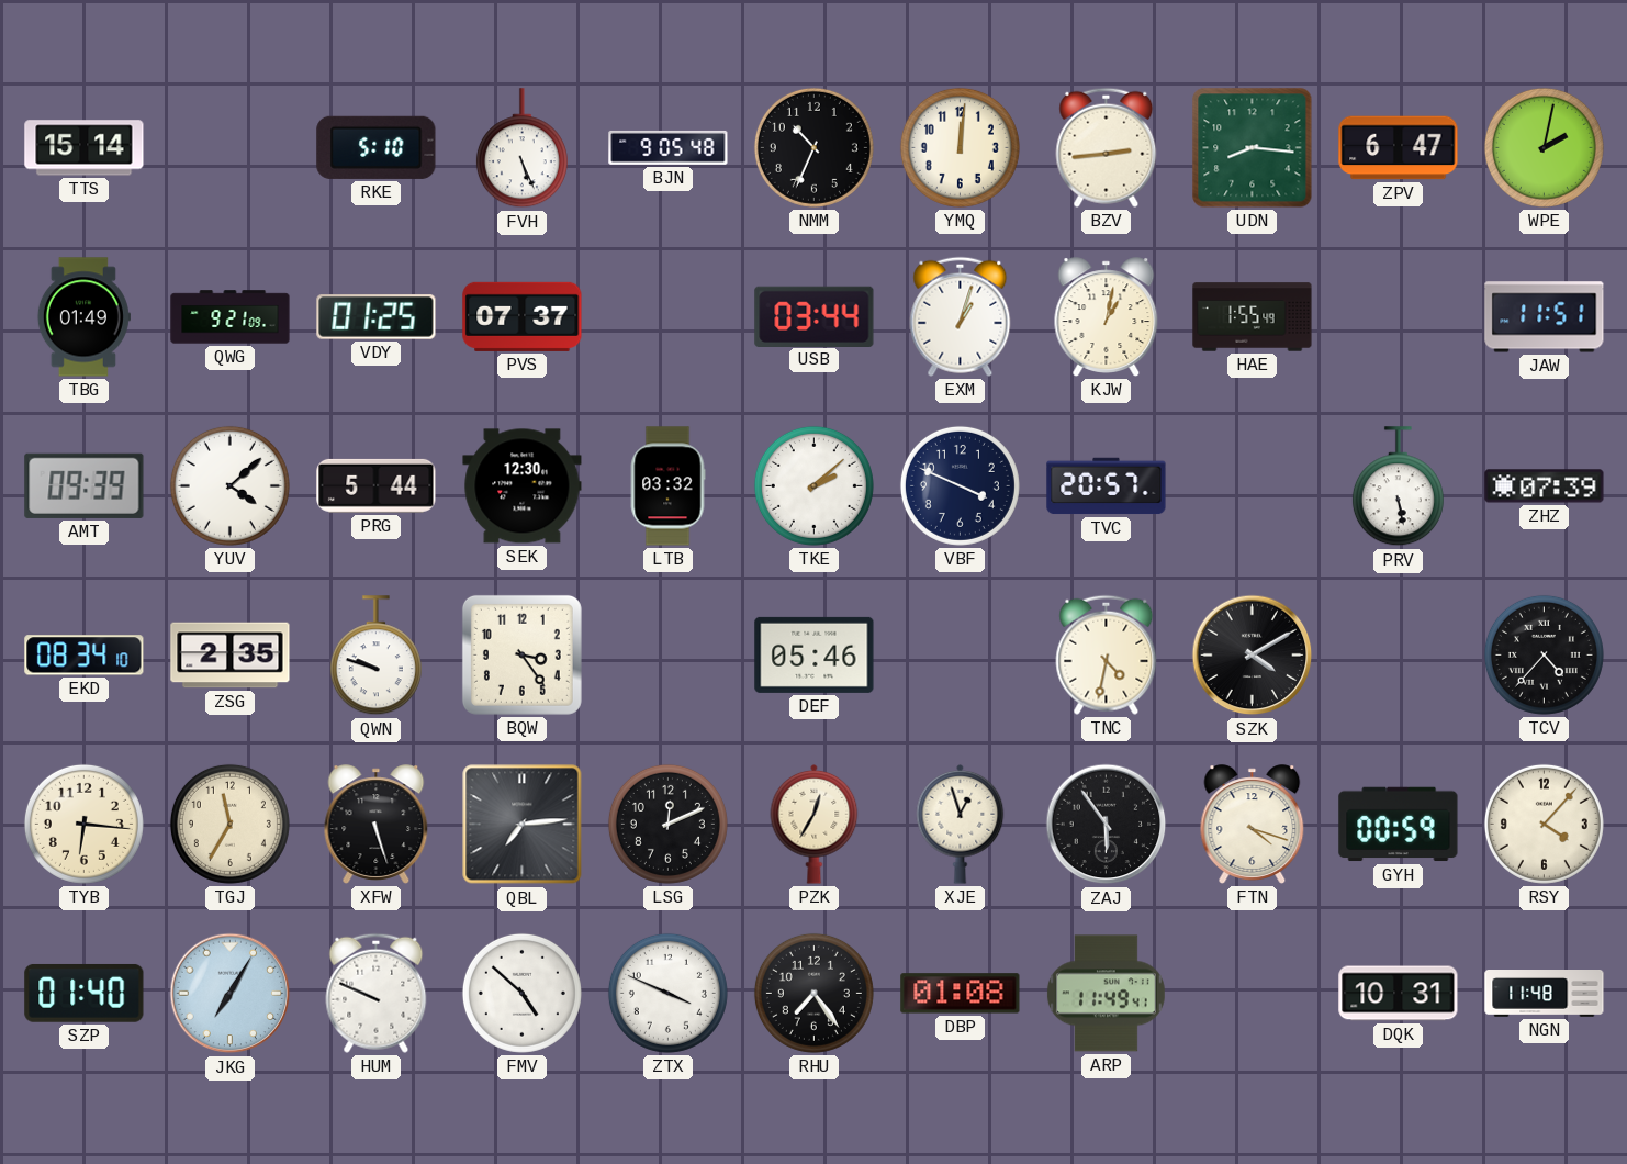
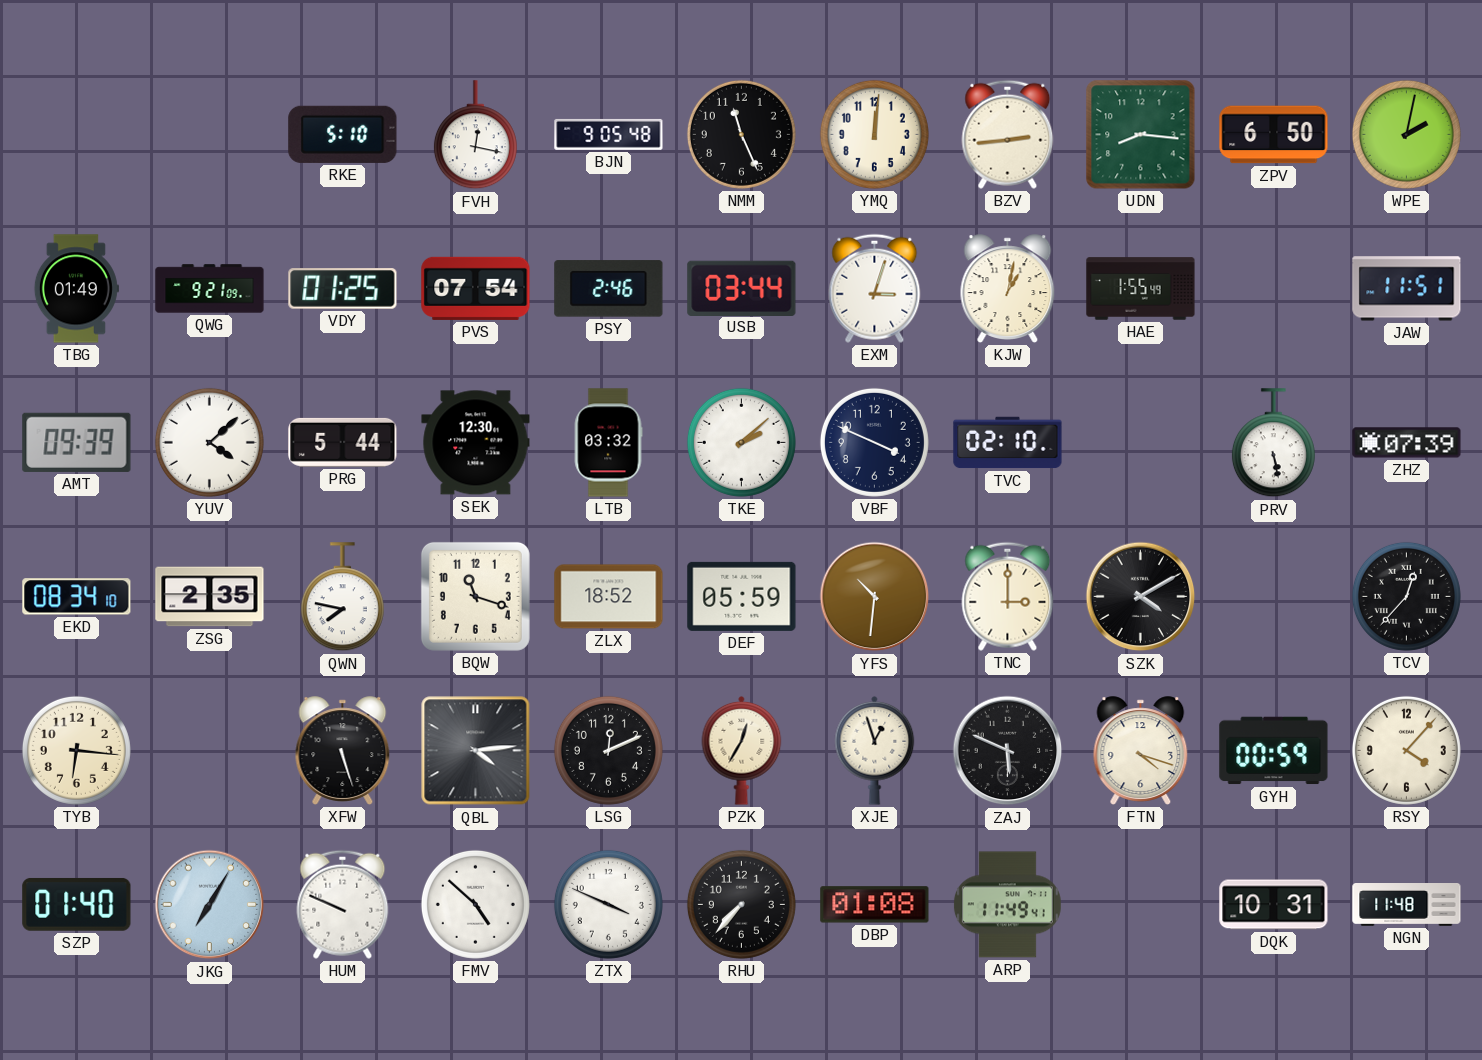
TTS: 15:14 -> none (85, 148)
FVH: 5:26 -> 12:17 (475, 135)
NMM: 10:34 -> 11:26 (741, 134)
ZPV: 6:47 -> 6:50 (1274, 135)
PVS: 07:37 -> 07:54 (476, 288)
PSY: none -> 2:46 (609, 289)
EXM: 1:03 -> 3:03 (875, 288)
TVC: 20:57 -> 02:10 (1008, 443)
QWN: 9:48 -> 7:47 (342, 597)
BQW: 3:24 -> 11:18 (475, 596)
ZLX: none -> 18:52 (609, 597)
DEF: 05:46 -> 05:59 (742, 596)
YFS: none -> 10:31 (875, 597)
TNC: 4:32 -> 3:00 (1008, 596)
TCV: 4:37 -> 12:37 (1406, 596)
TGJ: 11:35 -> none (229, 824)
QBL: 7:14 -> 4:14 (476, 751)
ZAJ: 5:54 -> 5:49 (1008, 751)
RHU: 7:24 -> 7:37 (741, 904)
